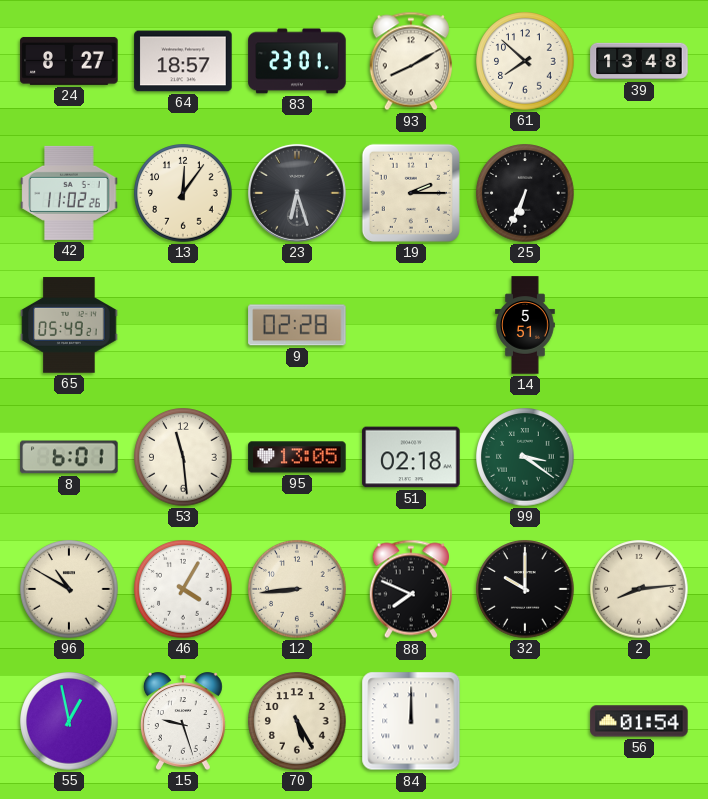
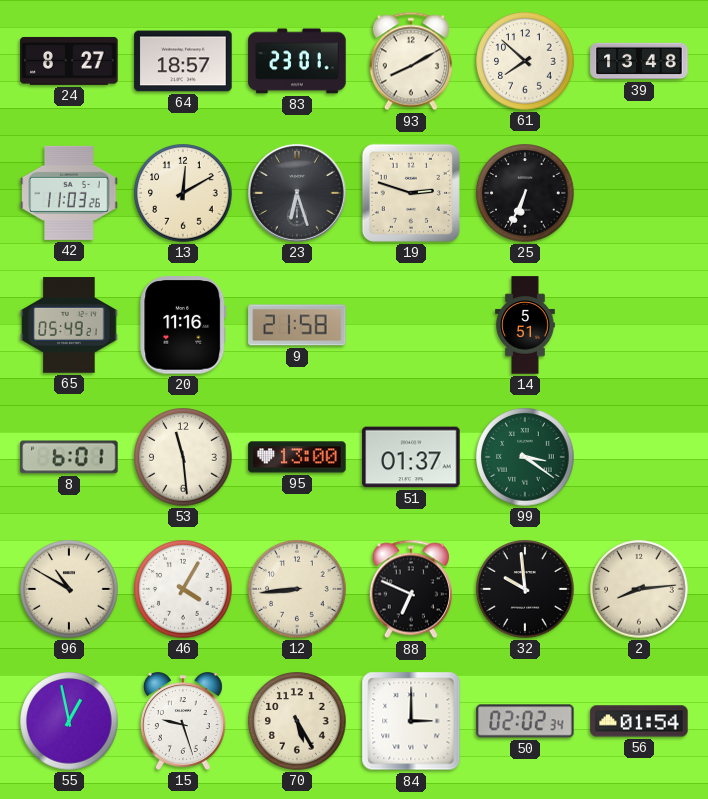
42: 11:02 -> 11:03 (69, 193)
13: 12:06 -> 12:10 (183, 193)
19: 2:15 -> 2:48 (411, 193)
20: none -> 11:16 (183, 325)
9: 02:28 -> 21:58 (297, 325)
95: 13:05 -> 13:00 (297, 457)
51: 02:18 -> 01:37 (411, 457)
88: 7:49 -> 6:49 (410, 589)
32: 10:00 -> 9:59 (525, 589)
84: 12:00 -> 3:00 (411, 721)
50: none -> 02:02 (525, 721)
